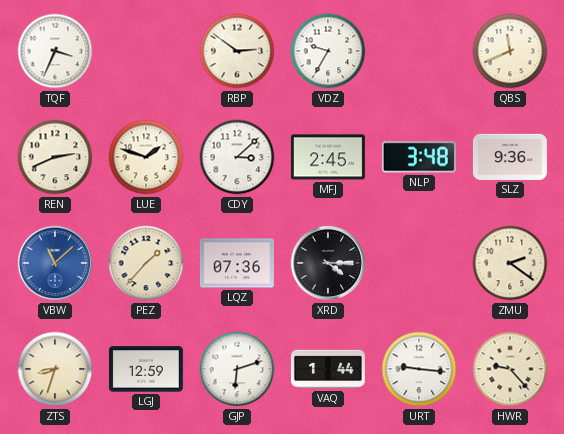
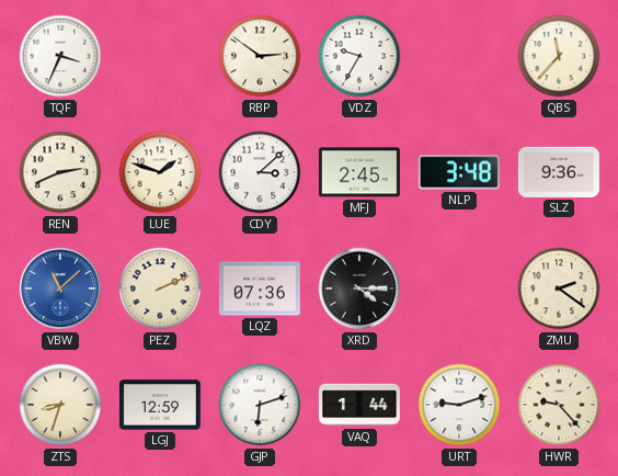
QBS: 11:41 -> 11:37 (559, 56)
PEZ: 1:37 -> 2:11 (160, 288)
URT: 9:16 -> 9:12 (459, 405)
